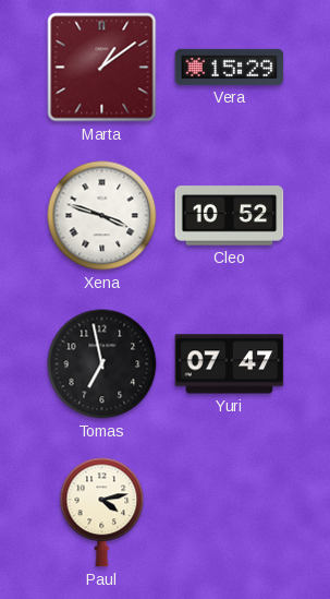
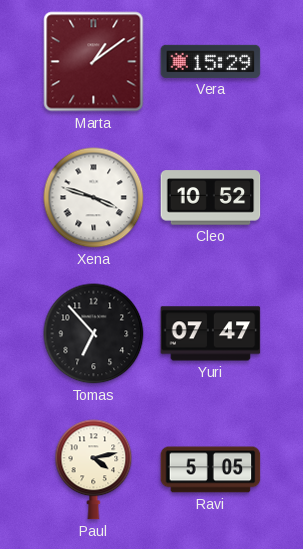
Tomas: 6:58 -> 6:53 (94, 334)
Ravi: none -> 5:05 (211, 470)
